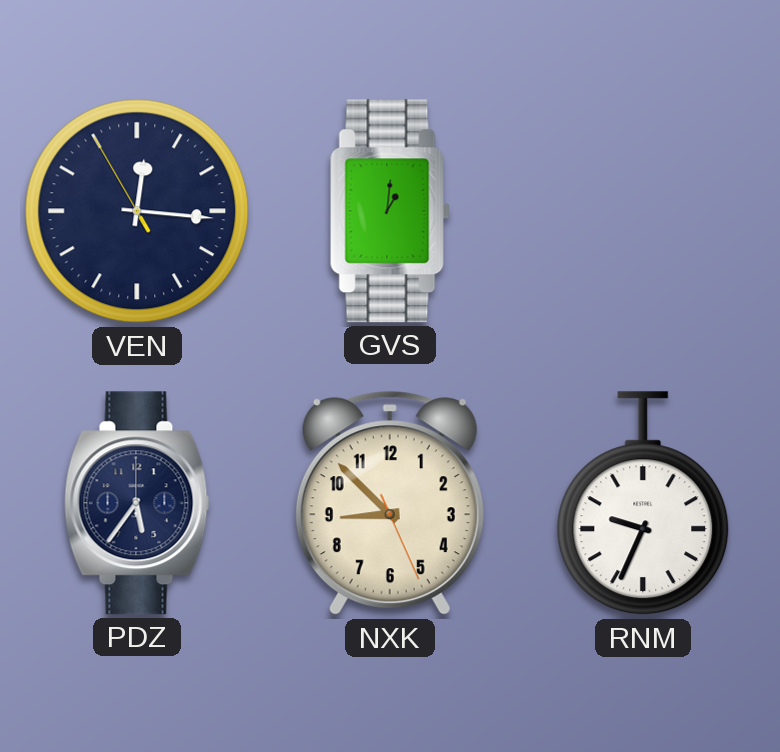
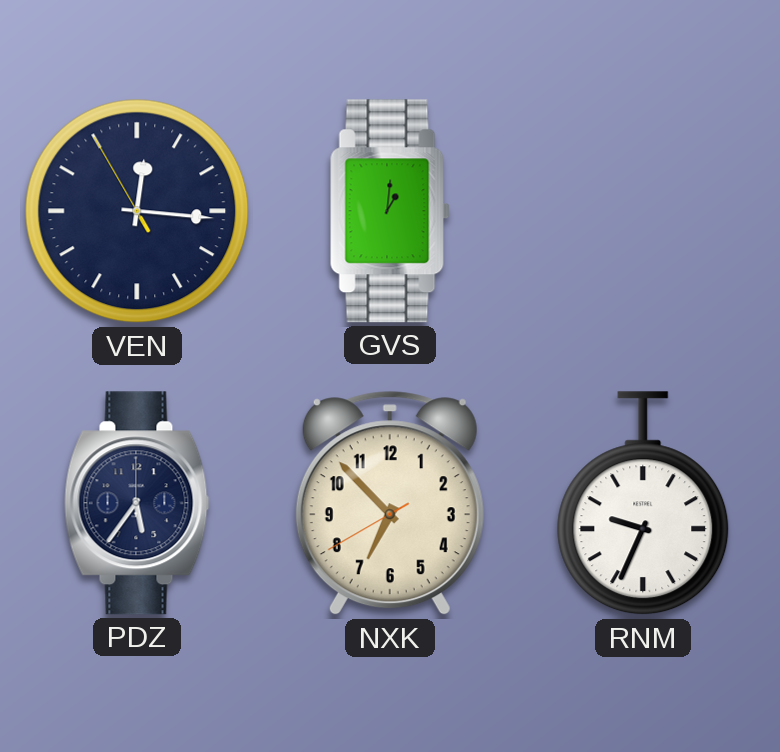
NXK: 8:52 -> 6:52 (390, 504)
